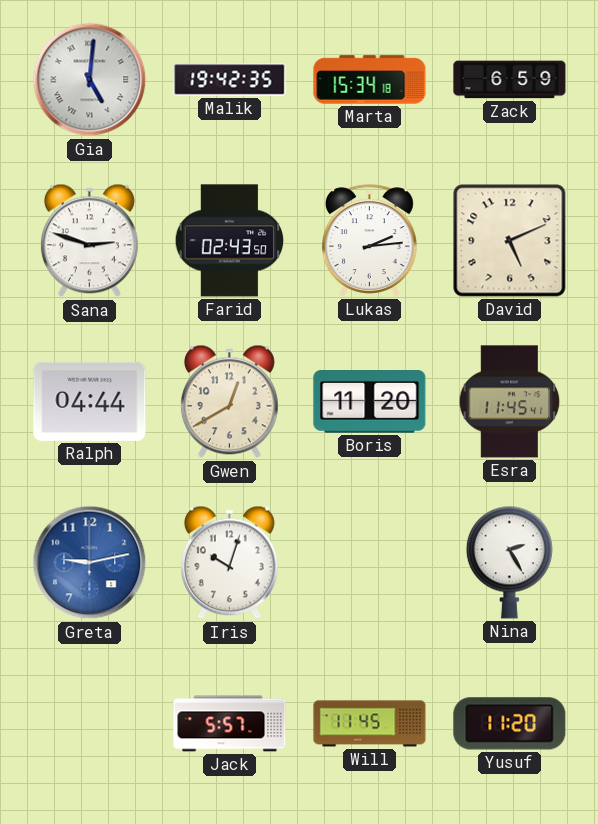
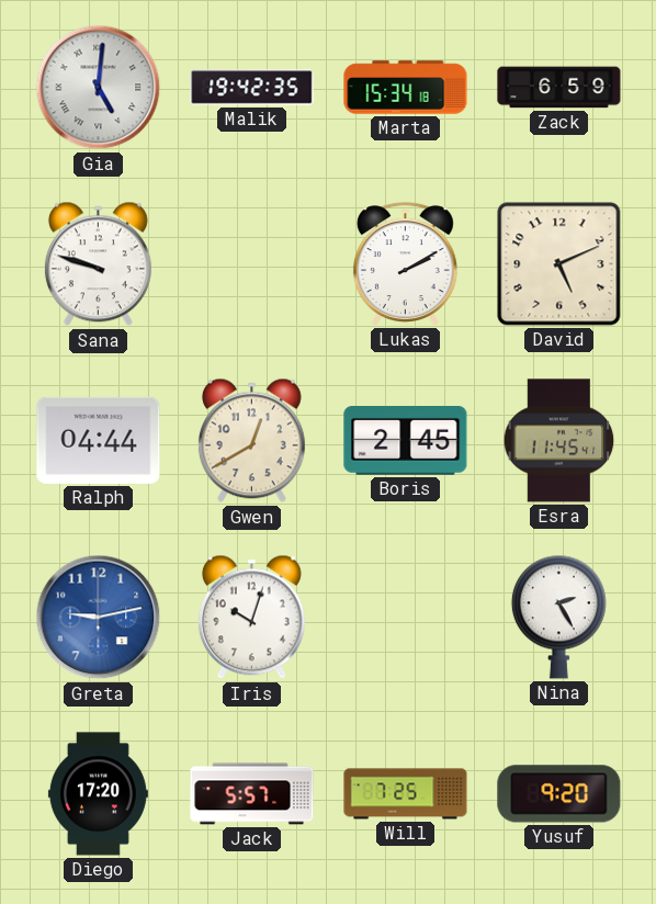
Sana: 2:48 -> 9:48 (98, 264)
Farid: 02:43 -> none (230, 241)
Lukas: 2:14 -> 2:10 (405, 264)
Boris: 11:20 -> 2:45 (406, 441)
Diego: none -> 17:20 (98, 794)
Will: 11:45 -> 7:25 (406, 794)
Yusuf: 11:20 -> 9:20 (559, 794)
